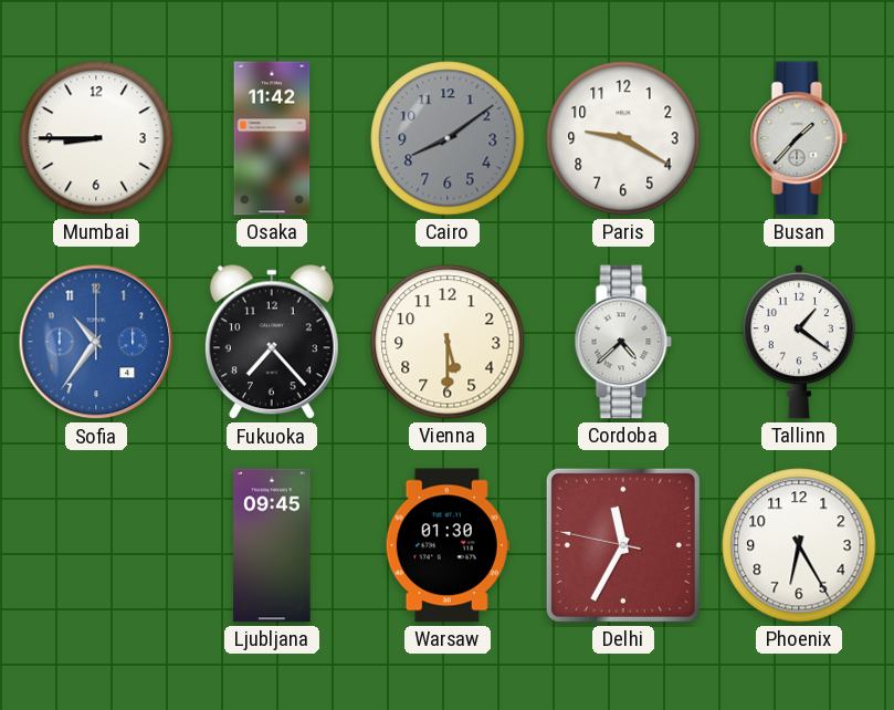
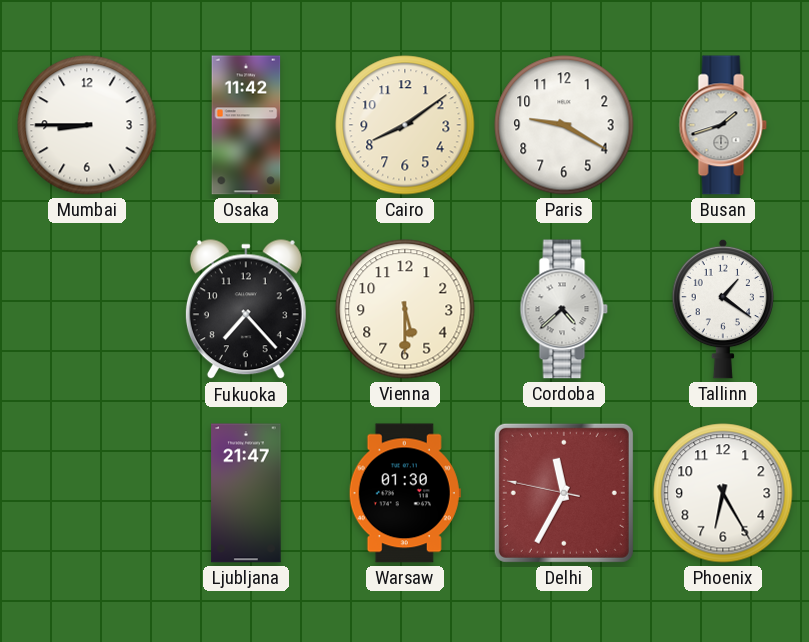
Cairo dial: grey -> cream (405, 125)
Busan: 1:37 -> 1:42 (723, 125)
Sofia: 10:36 -> none (96, 342)
Ljubljana: 09:45 -> 21:47 (246, 493)
